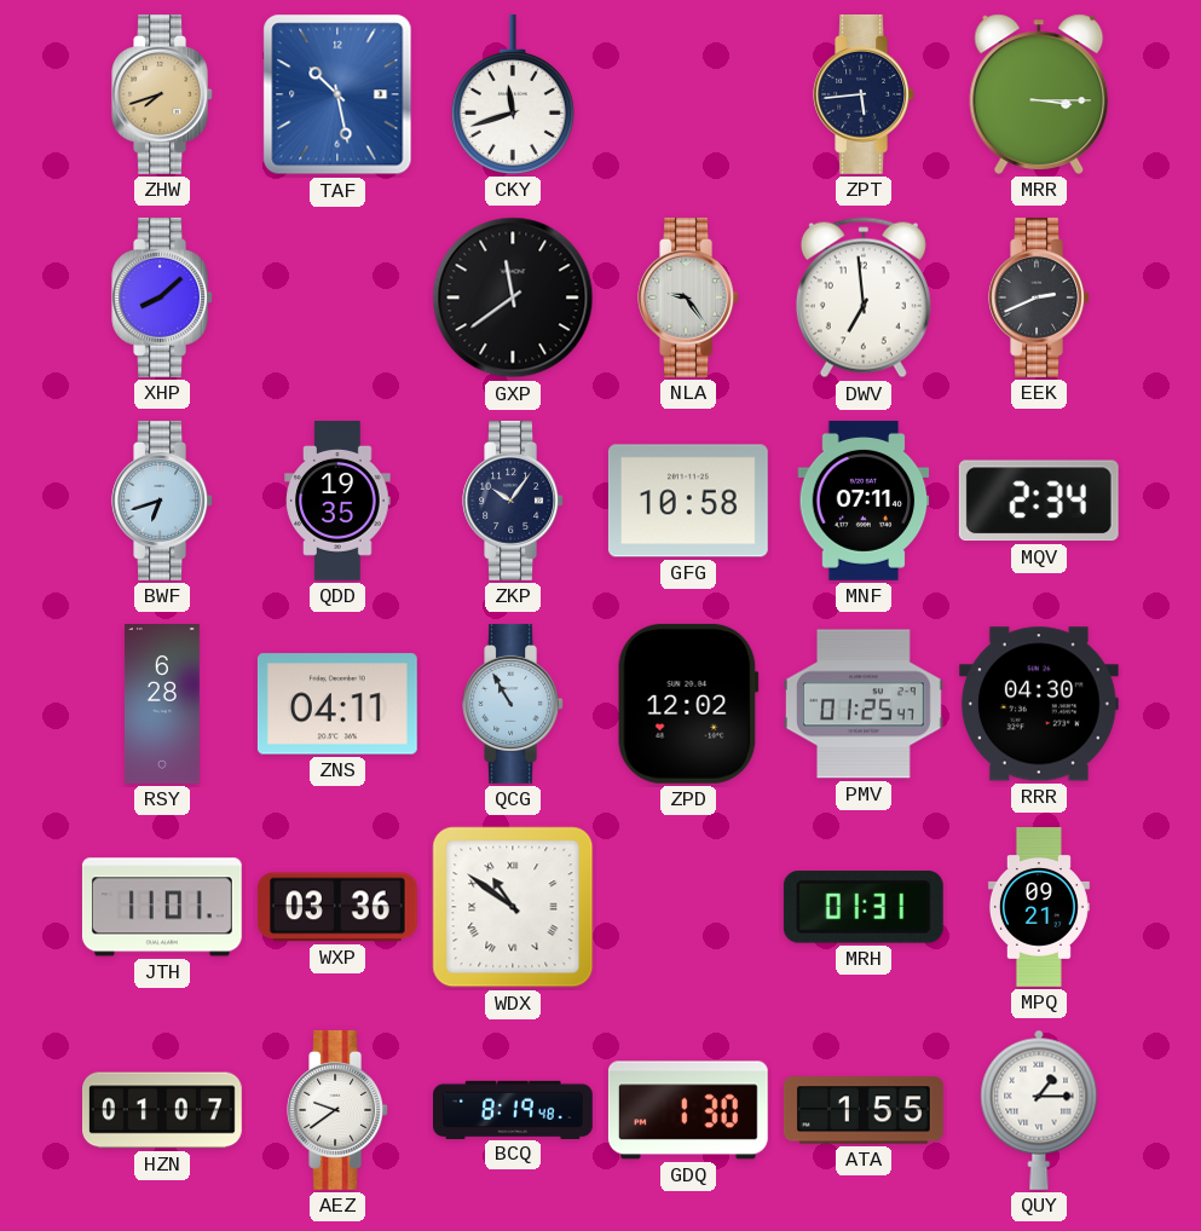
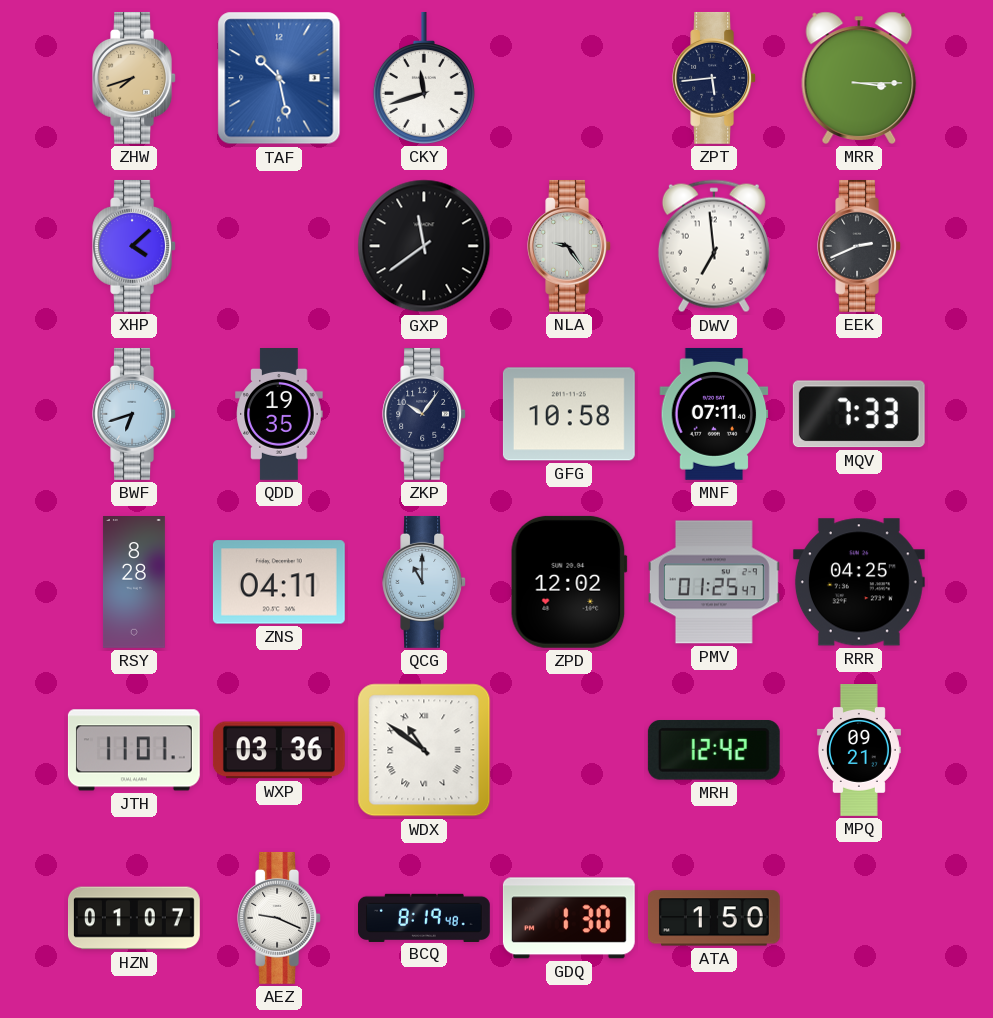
XHP: 8:08 -> 4:08 (134, 246)
MQV: 2:34 -> 7:33 (859, 414)
RSY: 6:28 -> 8:28 (134, 583)
QCG: 10:55 -> 11:00 (424, 582)
RRR: 04:30 -> 04:25 (859, 582)
MRH: 01:31 -> 12:42 (714, 751)
AEZ: 9:39 -> 9:19 (279, 918)
ATA: 1:55 -> 1:50 (714, 918)
QUY: 1:15 -> none (1039, 1110)
